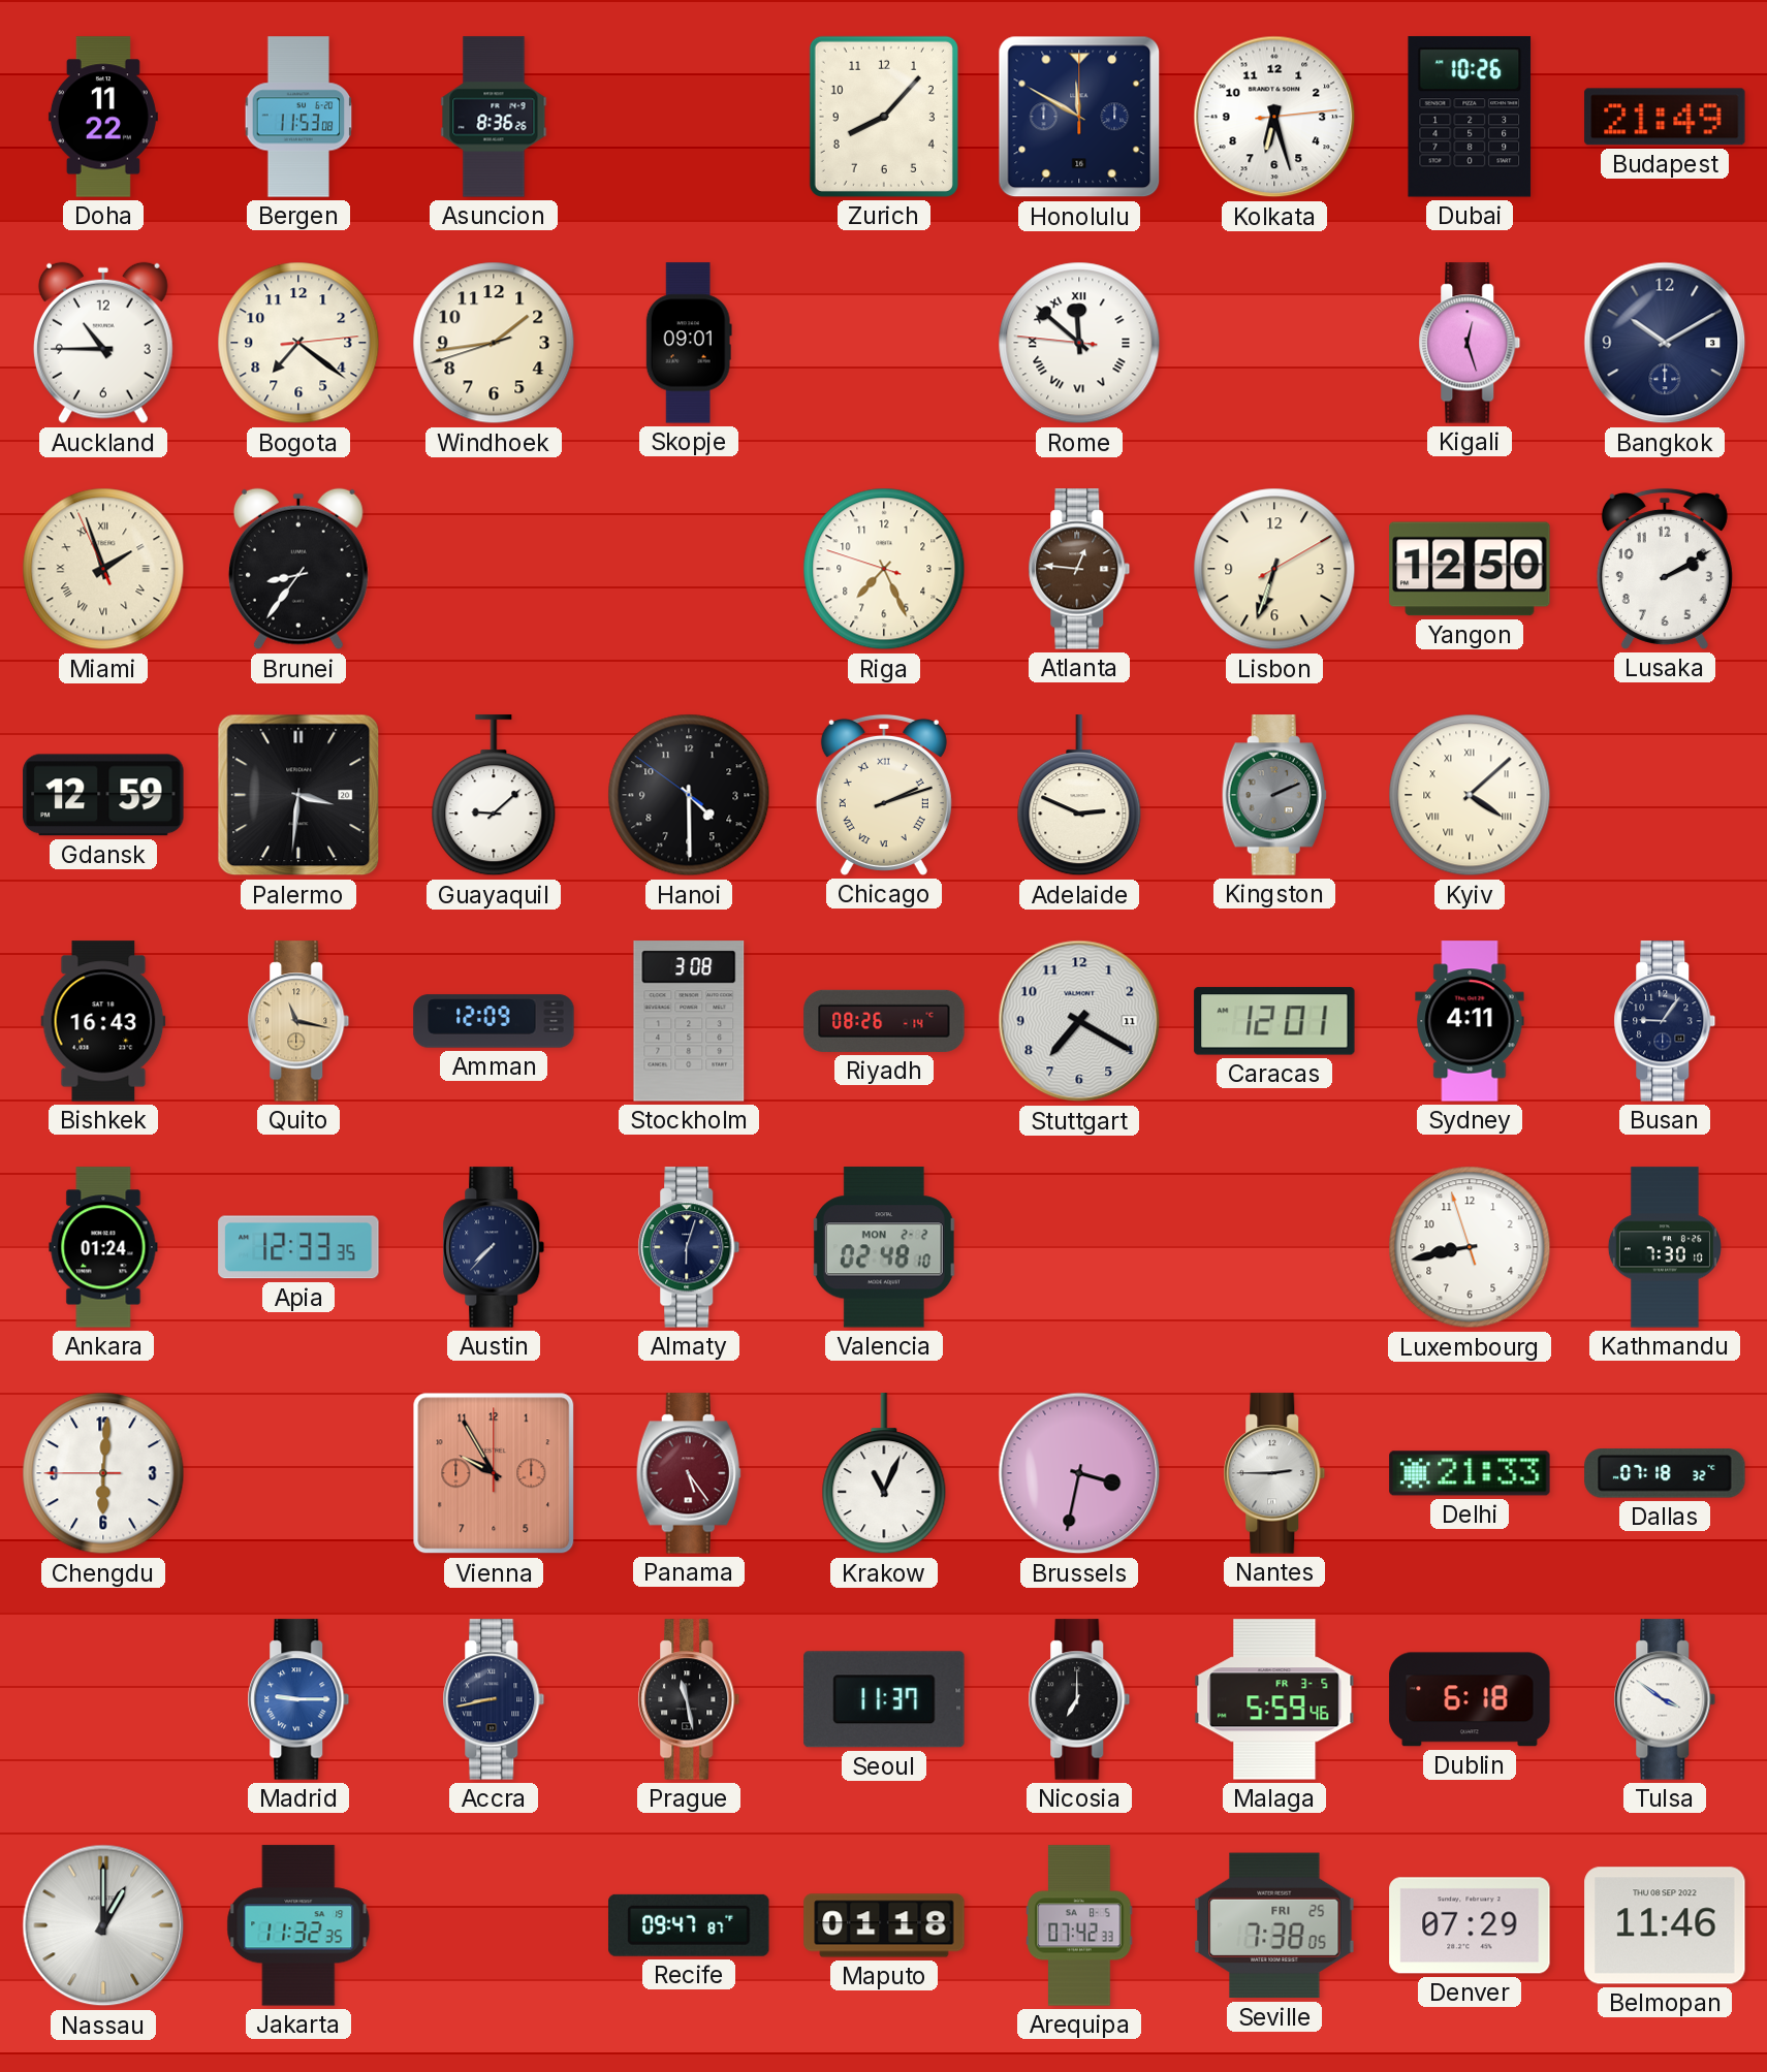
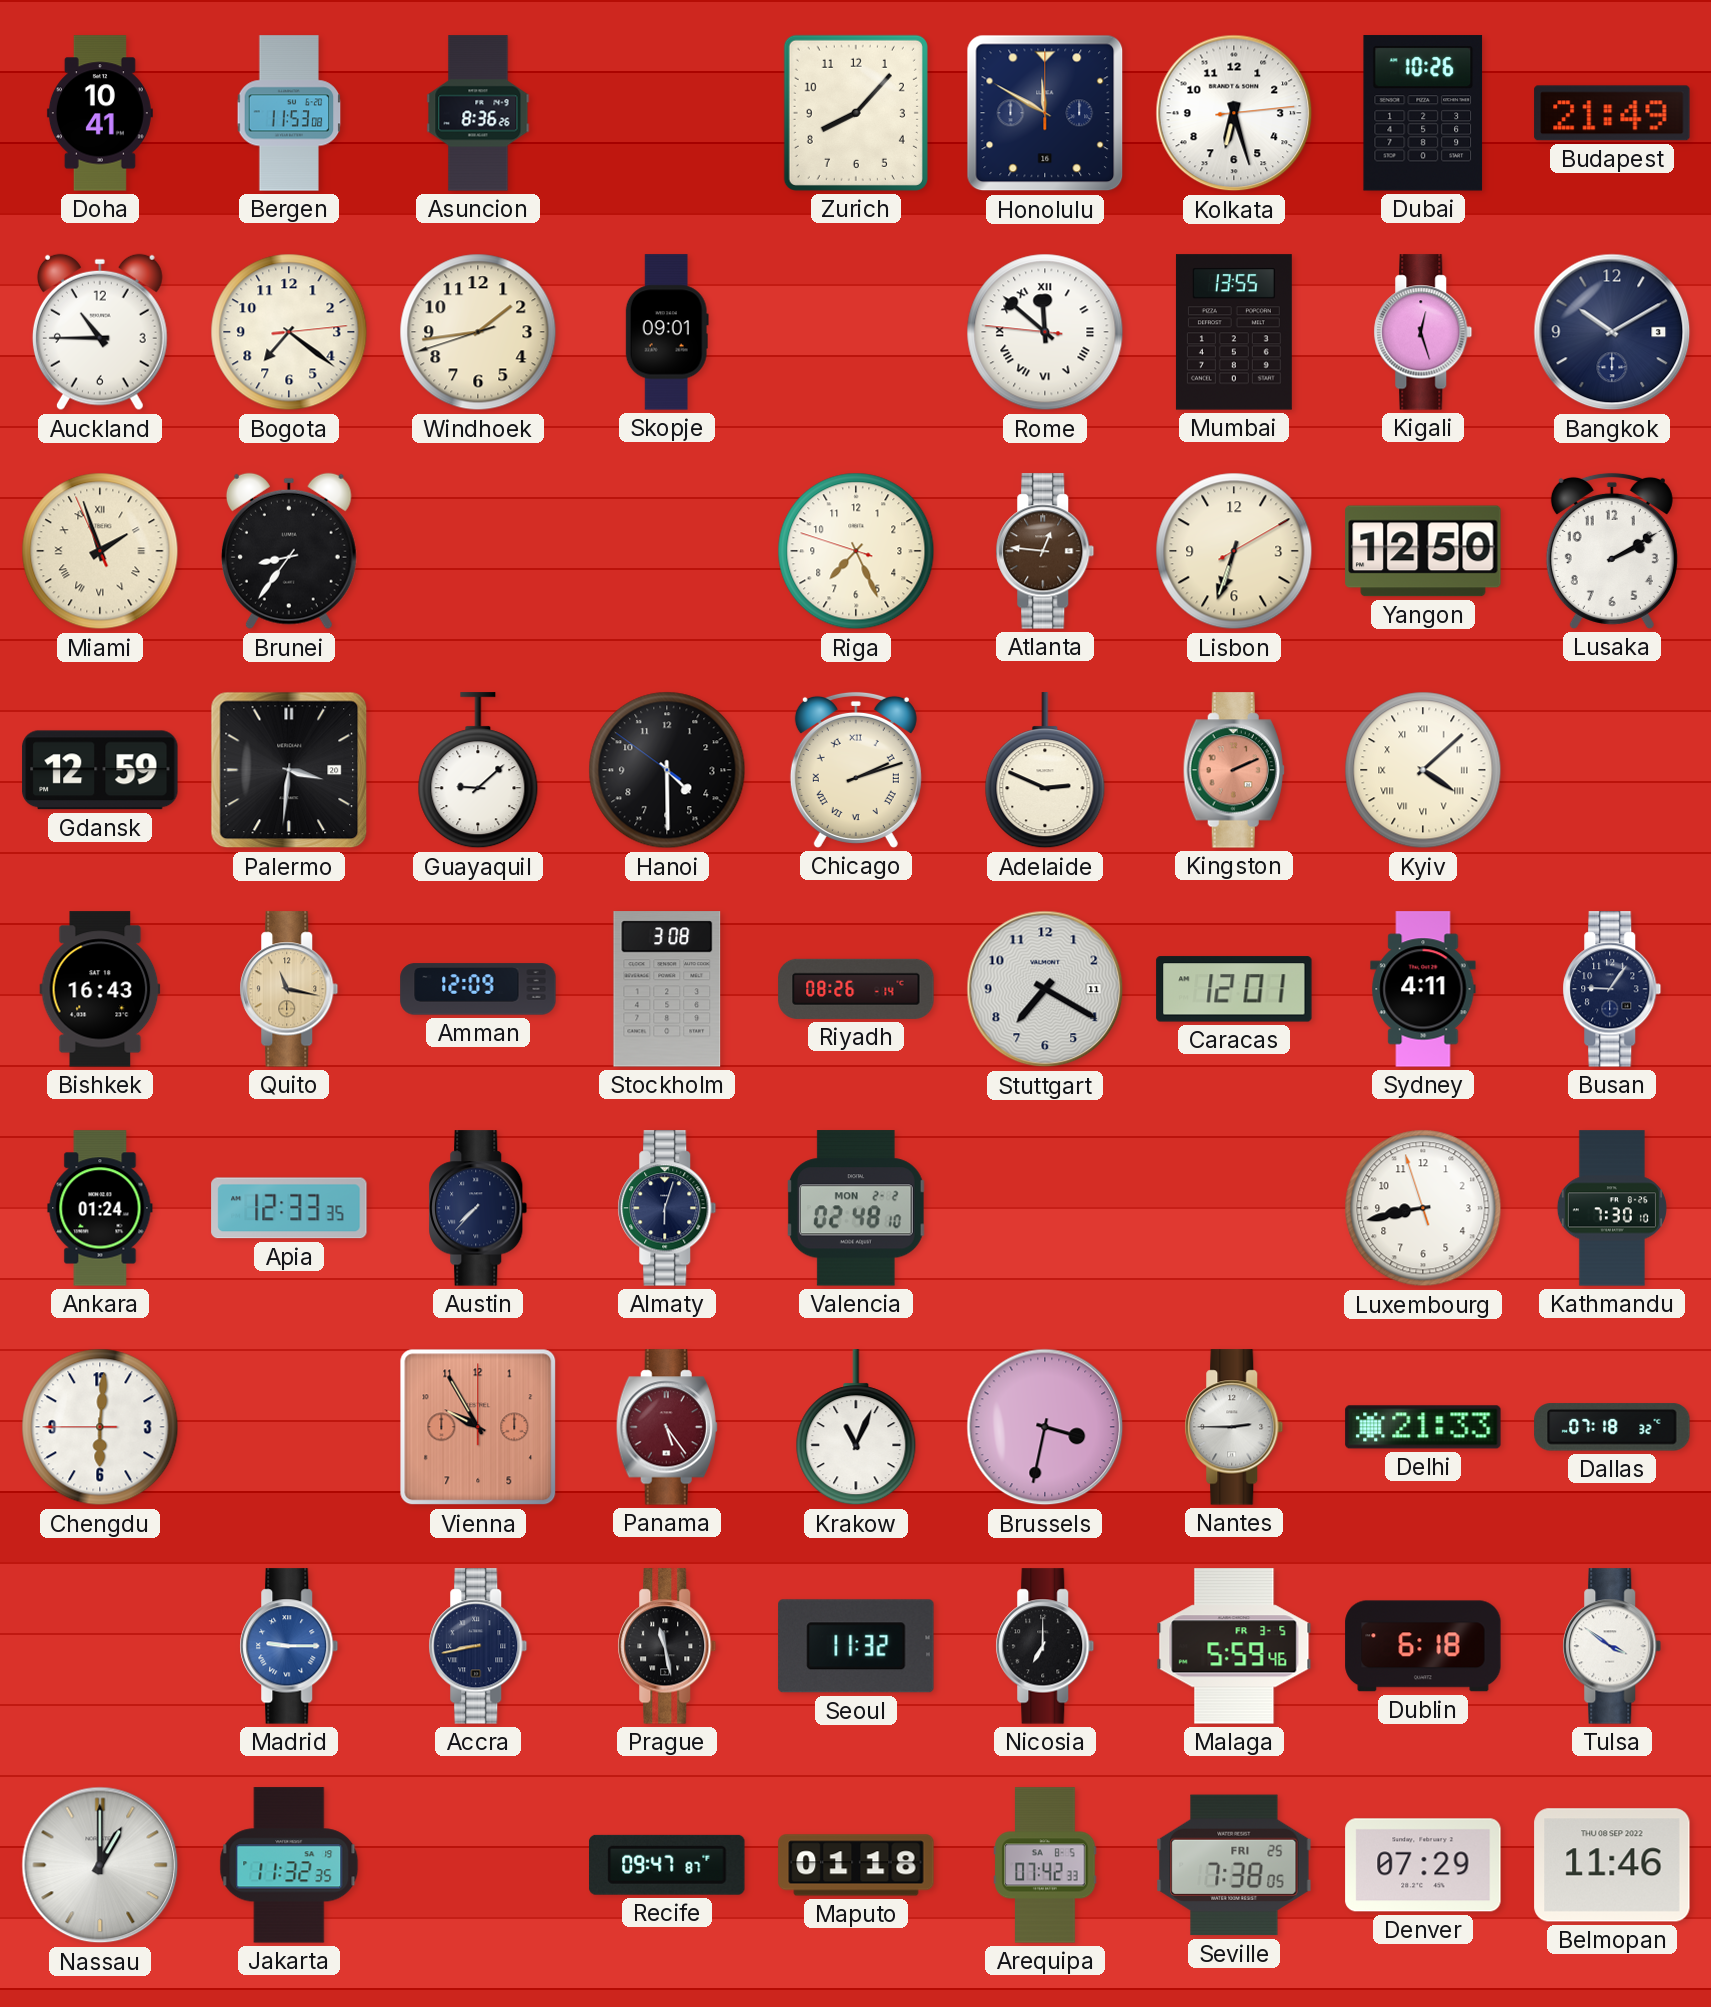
Doha: 11:22 -> 10:41 (100, 113)
Mumbai: none -> 13:55 (1234, 332)
Kingston dial: grey -> salmon (1234, 770)
Seoul: 11:37 -> 11:32 (856, 1646)
